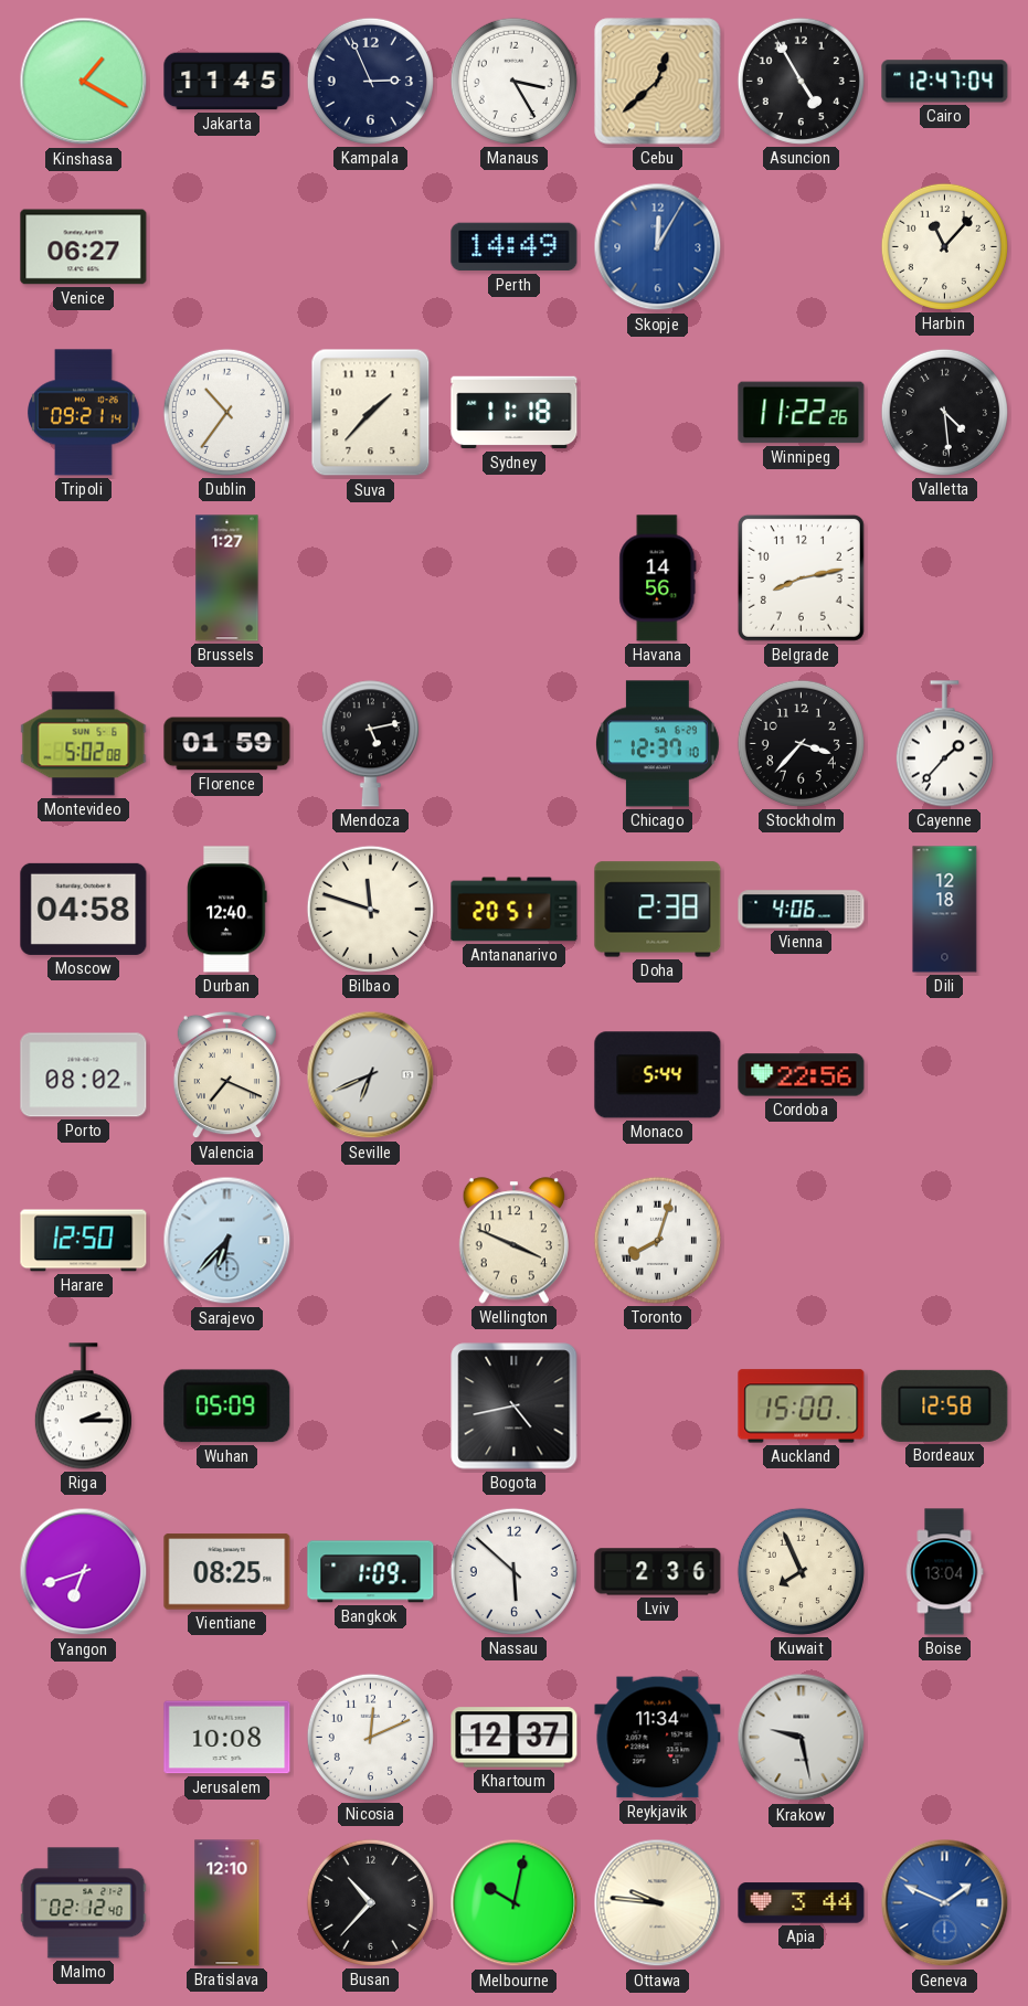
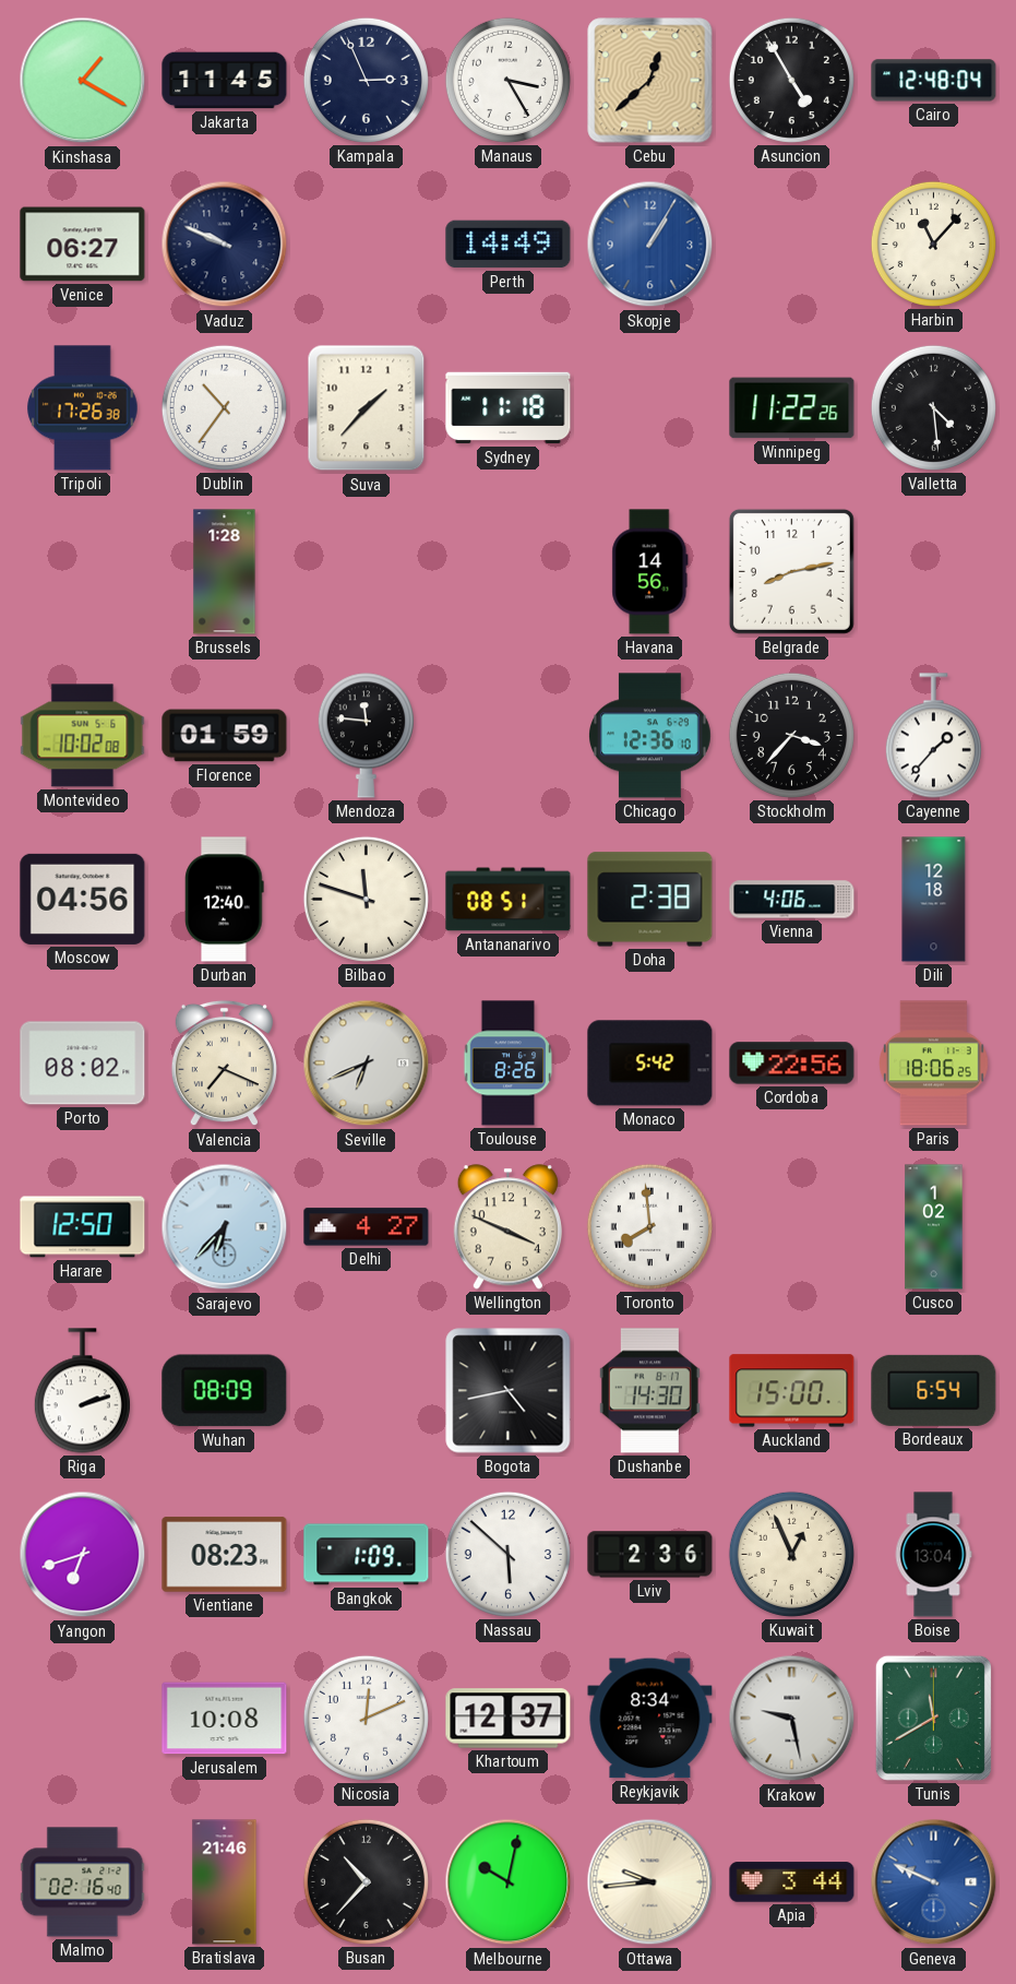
Cairo: 12:47 -> 12:48 (934, 81)
Vaduz: none -> 9:49 (225, 245)
Skopje: 12:05 -> 1:05 (650, 245)
Tripoli: 09:21 -> 17:26 (83, 408)
Brussels: 1:27 -> 1:28 (225, 572)
Montevideo: 5:02 -> 10:02 (83, 736)
Mendoza: 5:13 -> 11:46 (366, 736)
Chicago: 12:37 -> 12:36 (650, 736)
Moscow: 04:58 -> 04:56 (83, 899)
Antananarivo: 20:51 -> 08:51 (509, 900)
Toulouse: none -> 8:26 (509, 1064)
Monaco: 5:44 -> 5:42 (650, 1064)
Paris: none -> 18:06 (934, 1064)
Delhi: none -> 4:27 (367, 1227)
Toronto: 8:03 -> 7:59 (649, 1226)
Cusco: none -> 1:02 (934, 1227)
Riga: 2:15 -> 2:12 (82, 1391)
Wuhan: 05:09 -> 08:09 (225, 1391)
Dushanbe: none -> 14:30 (649, 1391)
Bordeaux: 12:58 -> 6:54 (934, 1390)
Vientiane: 08:25 -> 08:23 (225, 1555)
Kuwait: 7:56 -> 12:56 (791, 1554)
Reykjavik: 11:34 -> 8:34 (650, 1719)
Tunis: none -> 11:40 (933, 1718)
Malmo: 02:12 -> 02:16 (83, 1882)
Bratislava: 12:10 -> 21:46 (225, 1882)
Ottawa: 9:46 -> 9:44 (650, 1882)
Geneva: 1:49 -> 9:49 (934, 1882)
